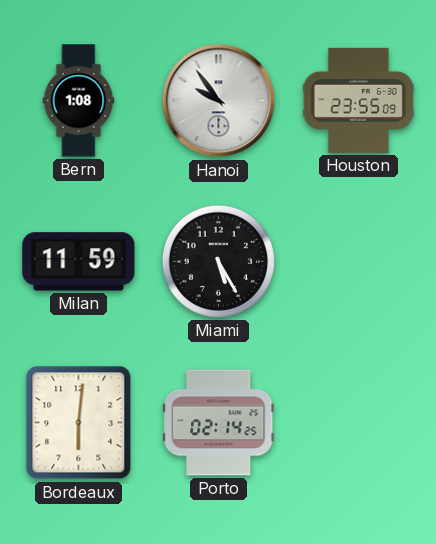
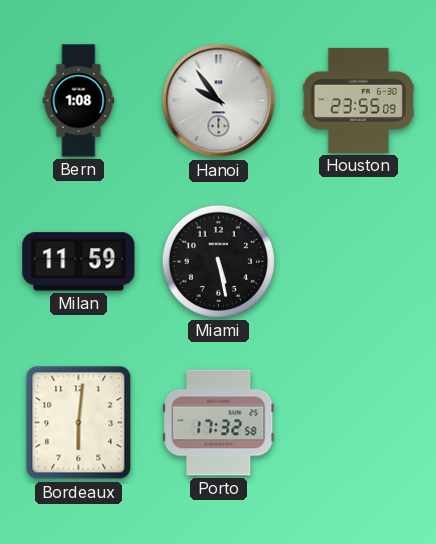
Miami: 5:25 -> 5:28 (218, 261)
Porto: 02:14 -> 17:32 (219, 423)
